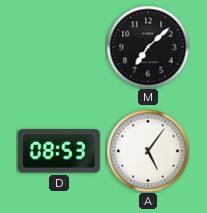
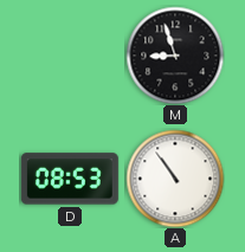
M: 7:08 -> 8:57 (175, 56)
A: 5:06 -> 10:54 (175, 179)
